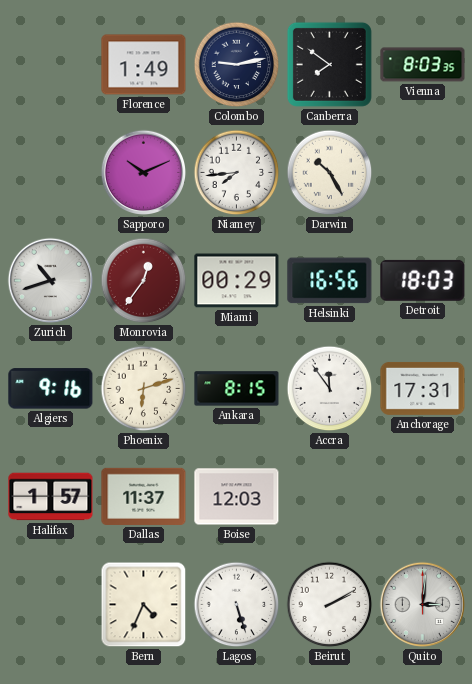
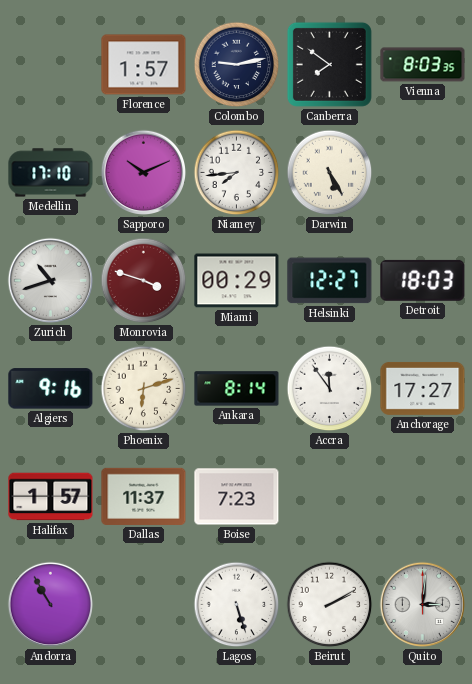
Florence: 1:49 -> 1:57 (144, 65)
Medellin: none -> 17:10 (51, 173)
Darwin: 10:25 -> 5:25 (330, 173)
Monrovia: 12:36 -> 3:48 (144, 281)
Helsinki: 16:56 -> 12:27 (330, 281)
Ankara: 8:15 -> 8:14 (237, 389)
Anchorage: 17:31 -> 17:27 (423, 388)
Boise: 12:03 -> 7:23 (237, 497)
Andorra: none -> 10:55 (51, 605)
Bern: 4:34 -> none (144, 605)
